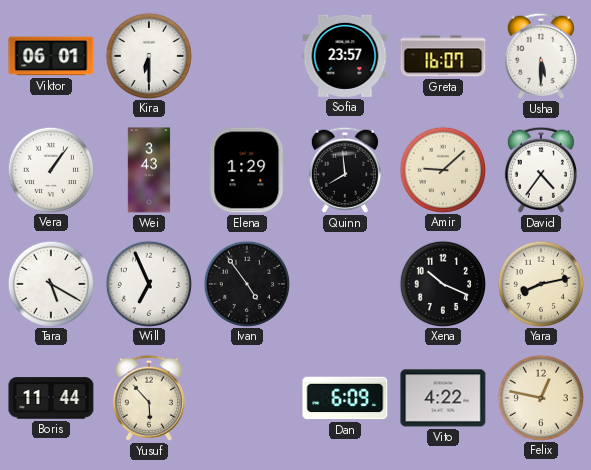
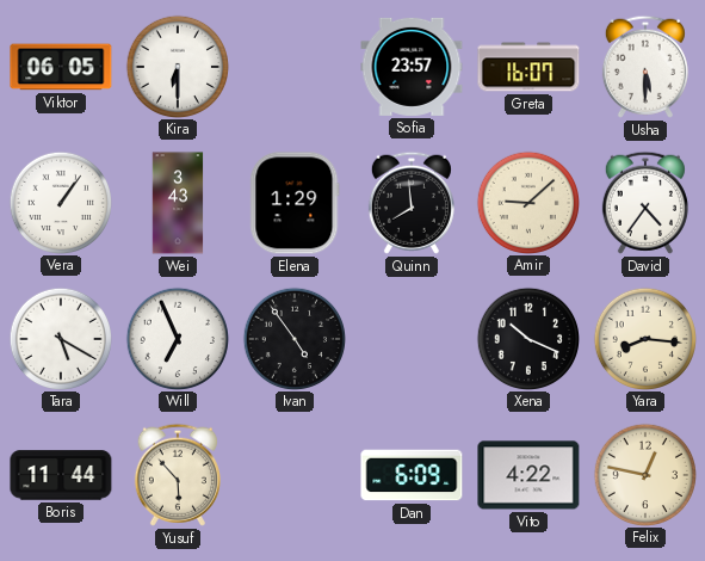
Viktor: 06:01 -> 06:05 (61, 67)
Yara: 8:13 -> 8:16 (644, 338)
